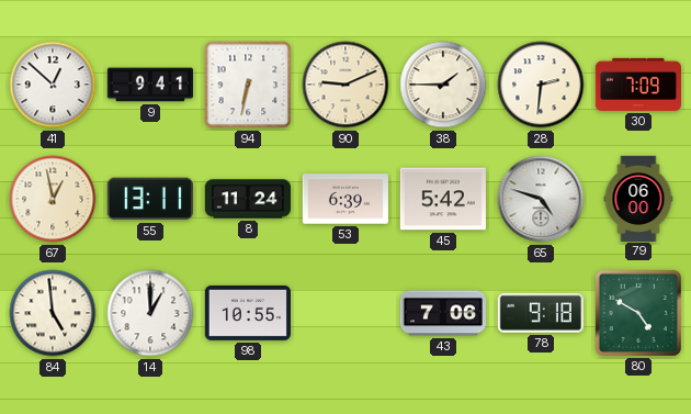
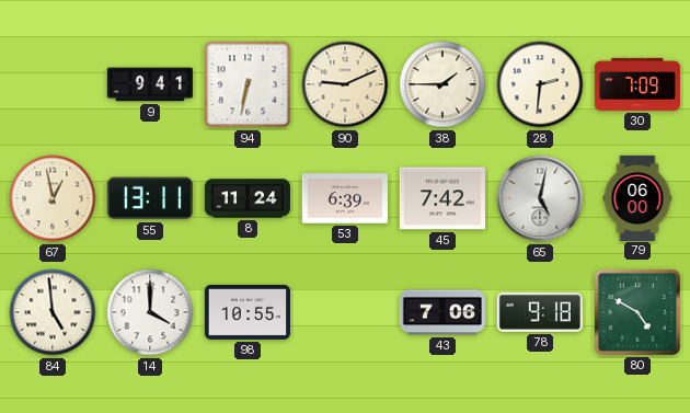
41: 12:52 -> none (53, 85)
45: 5:42 -> 7:42 (442, 198)
65: 4:48 -> 5:02 (540, 198)
14: 1:00 -> 4:00 (150, 312)
